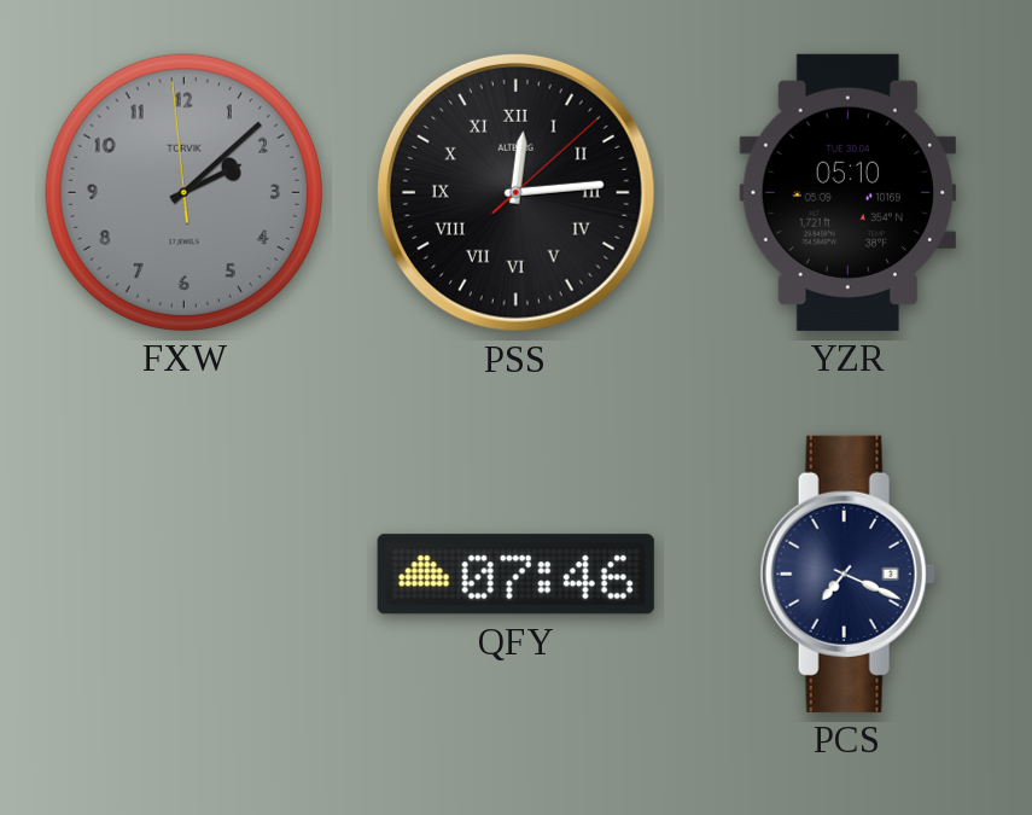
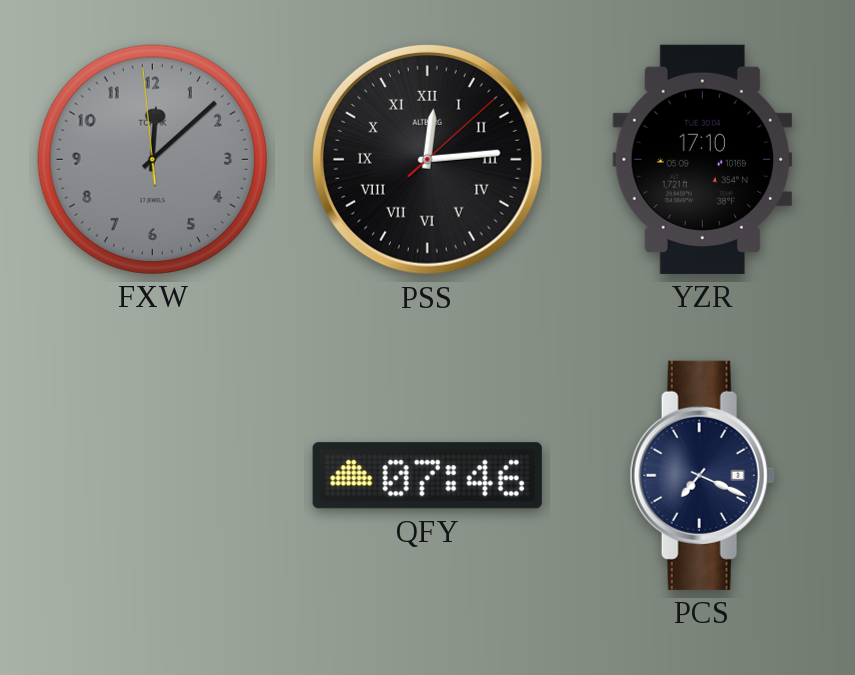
FXW: 2:07 -> 12:07 (152, 159)
YZR: 05:10 -> 17:10 (703, 159)
